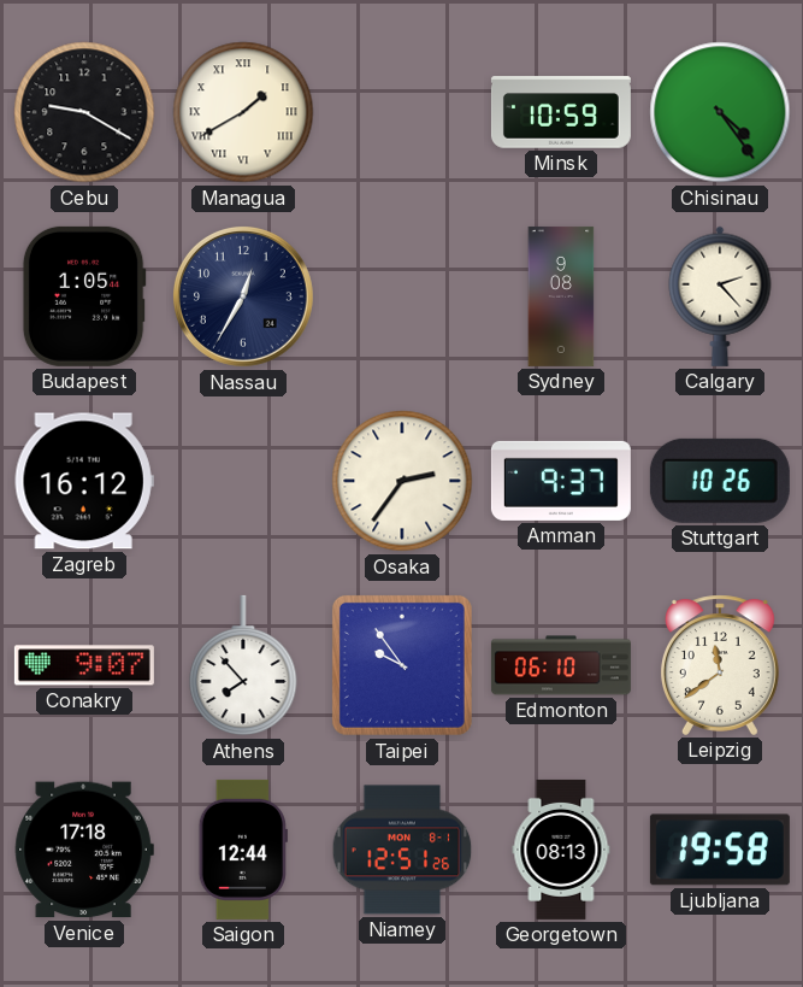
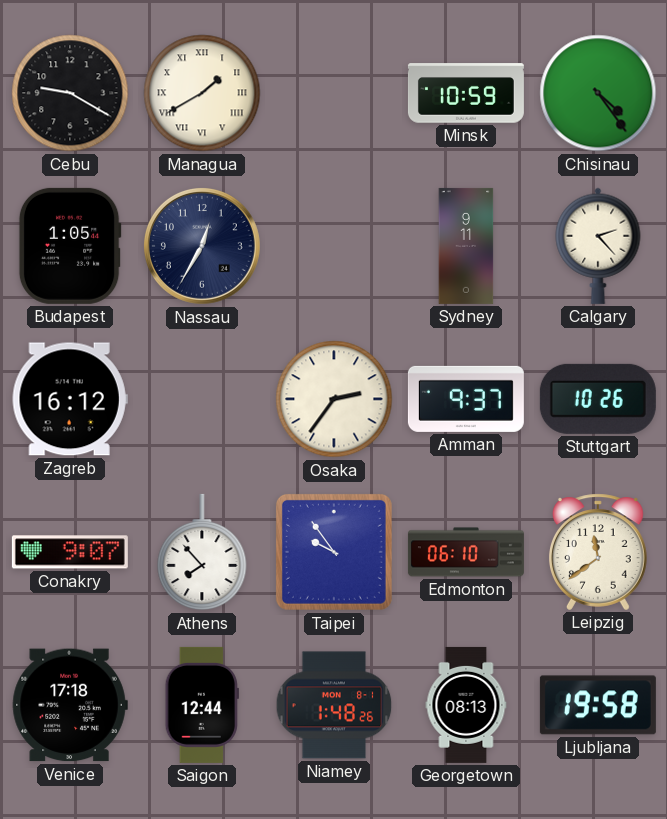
Sydney: 9:08 -> 9:11 (466, 246)
Niamey: 12:51 -> 1:48 (334, 705)
